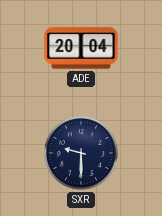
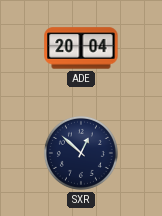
SXR: 9:30 -> 12:52 (81, 153)
